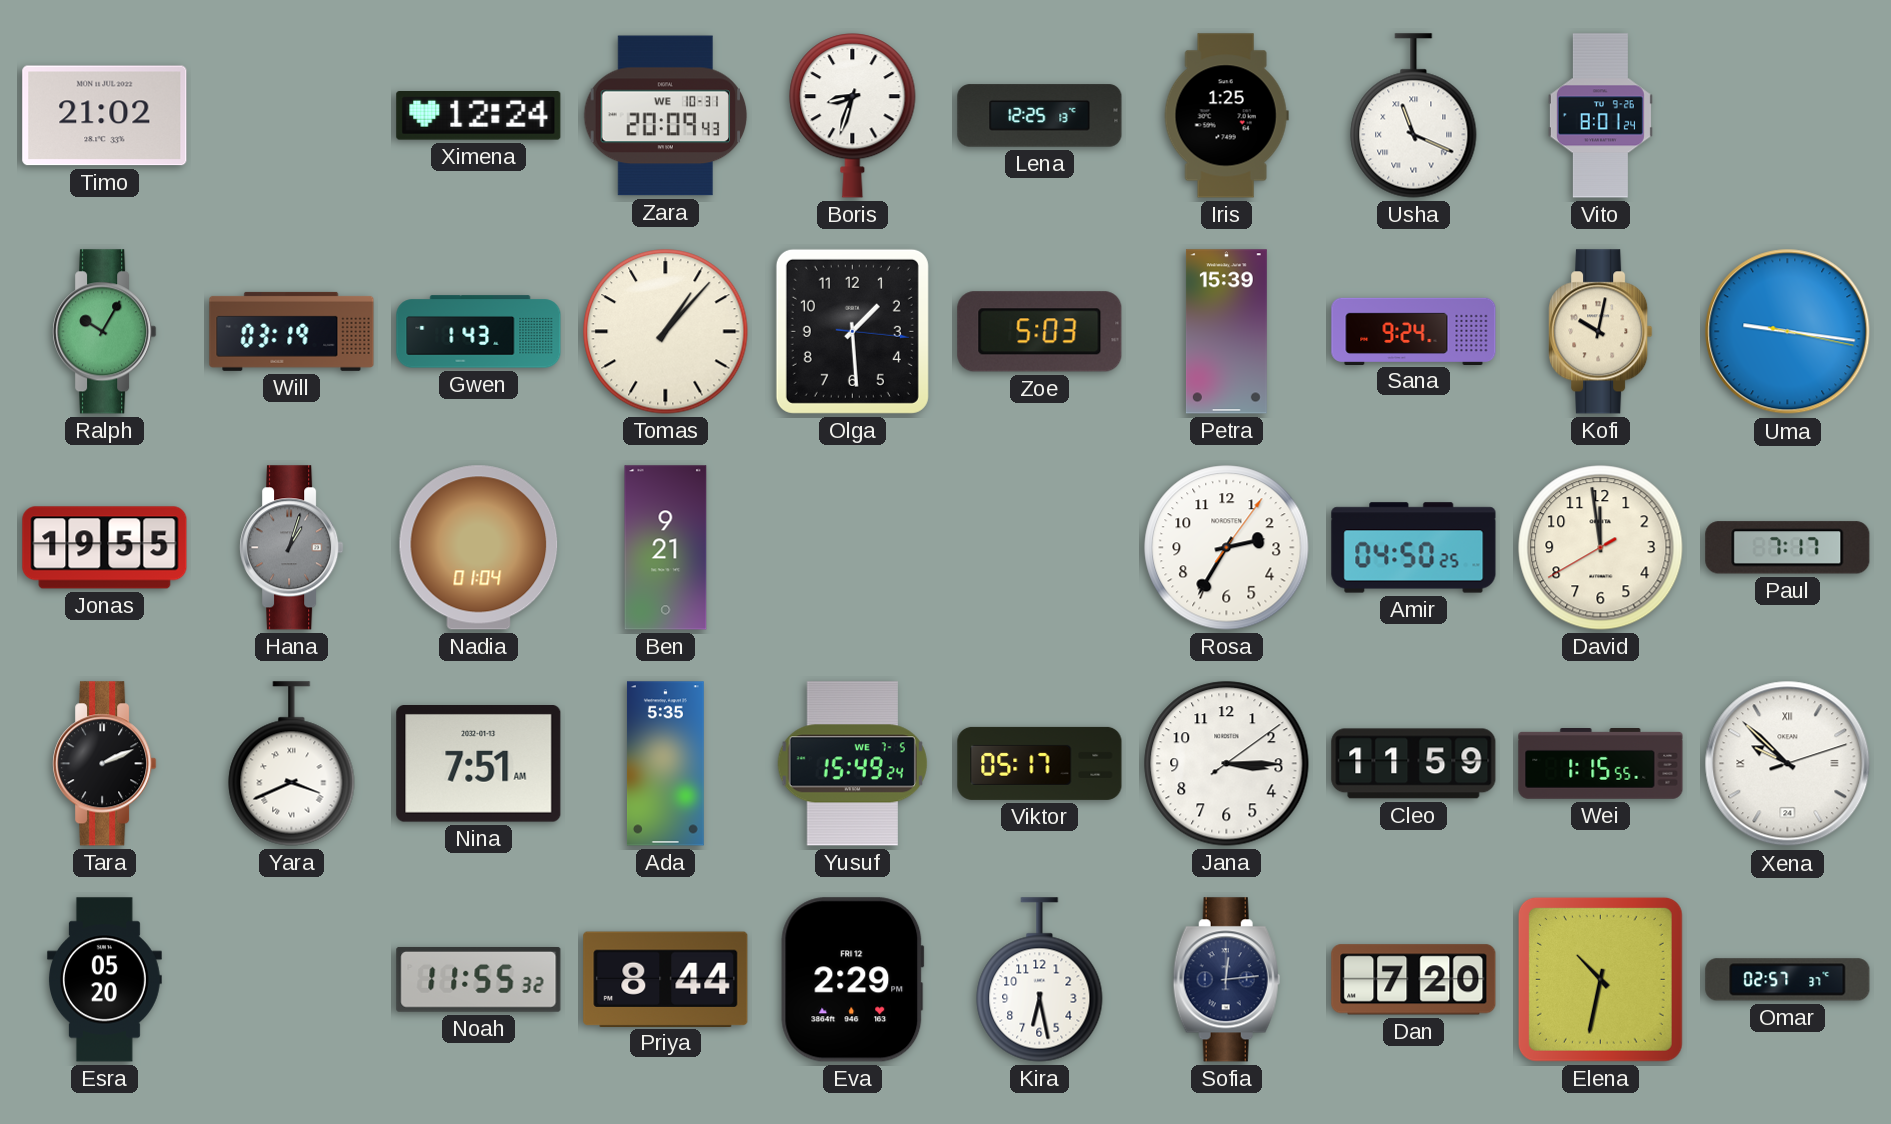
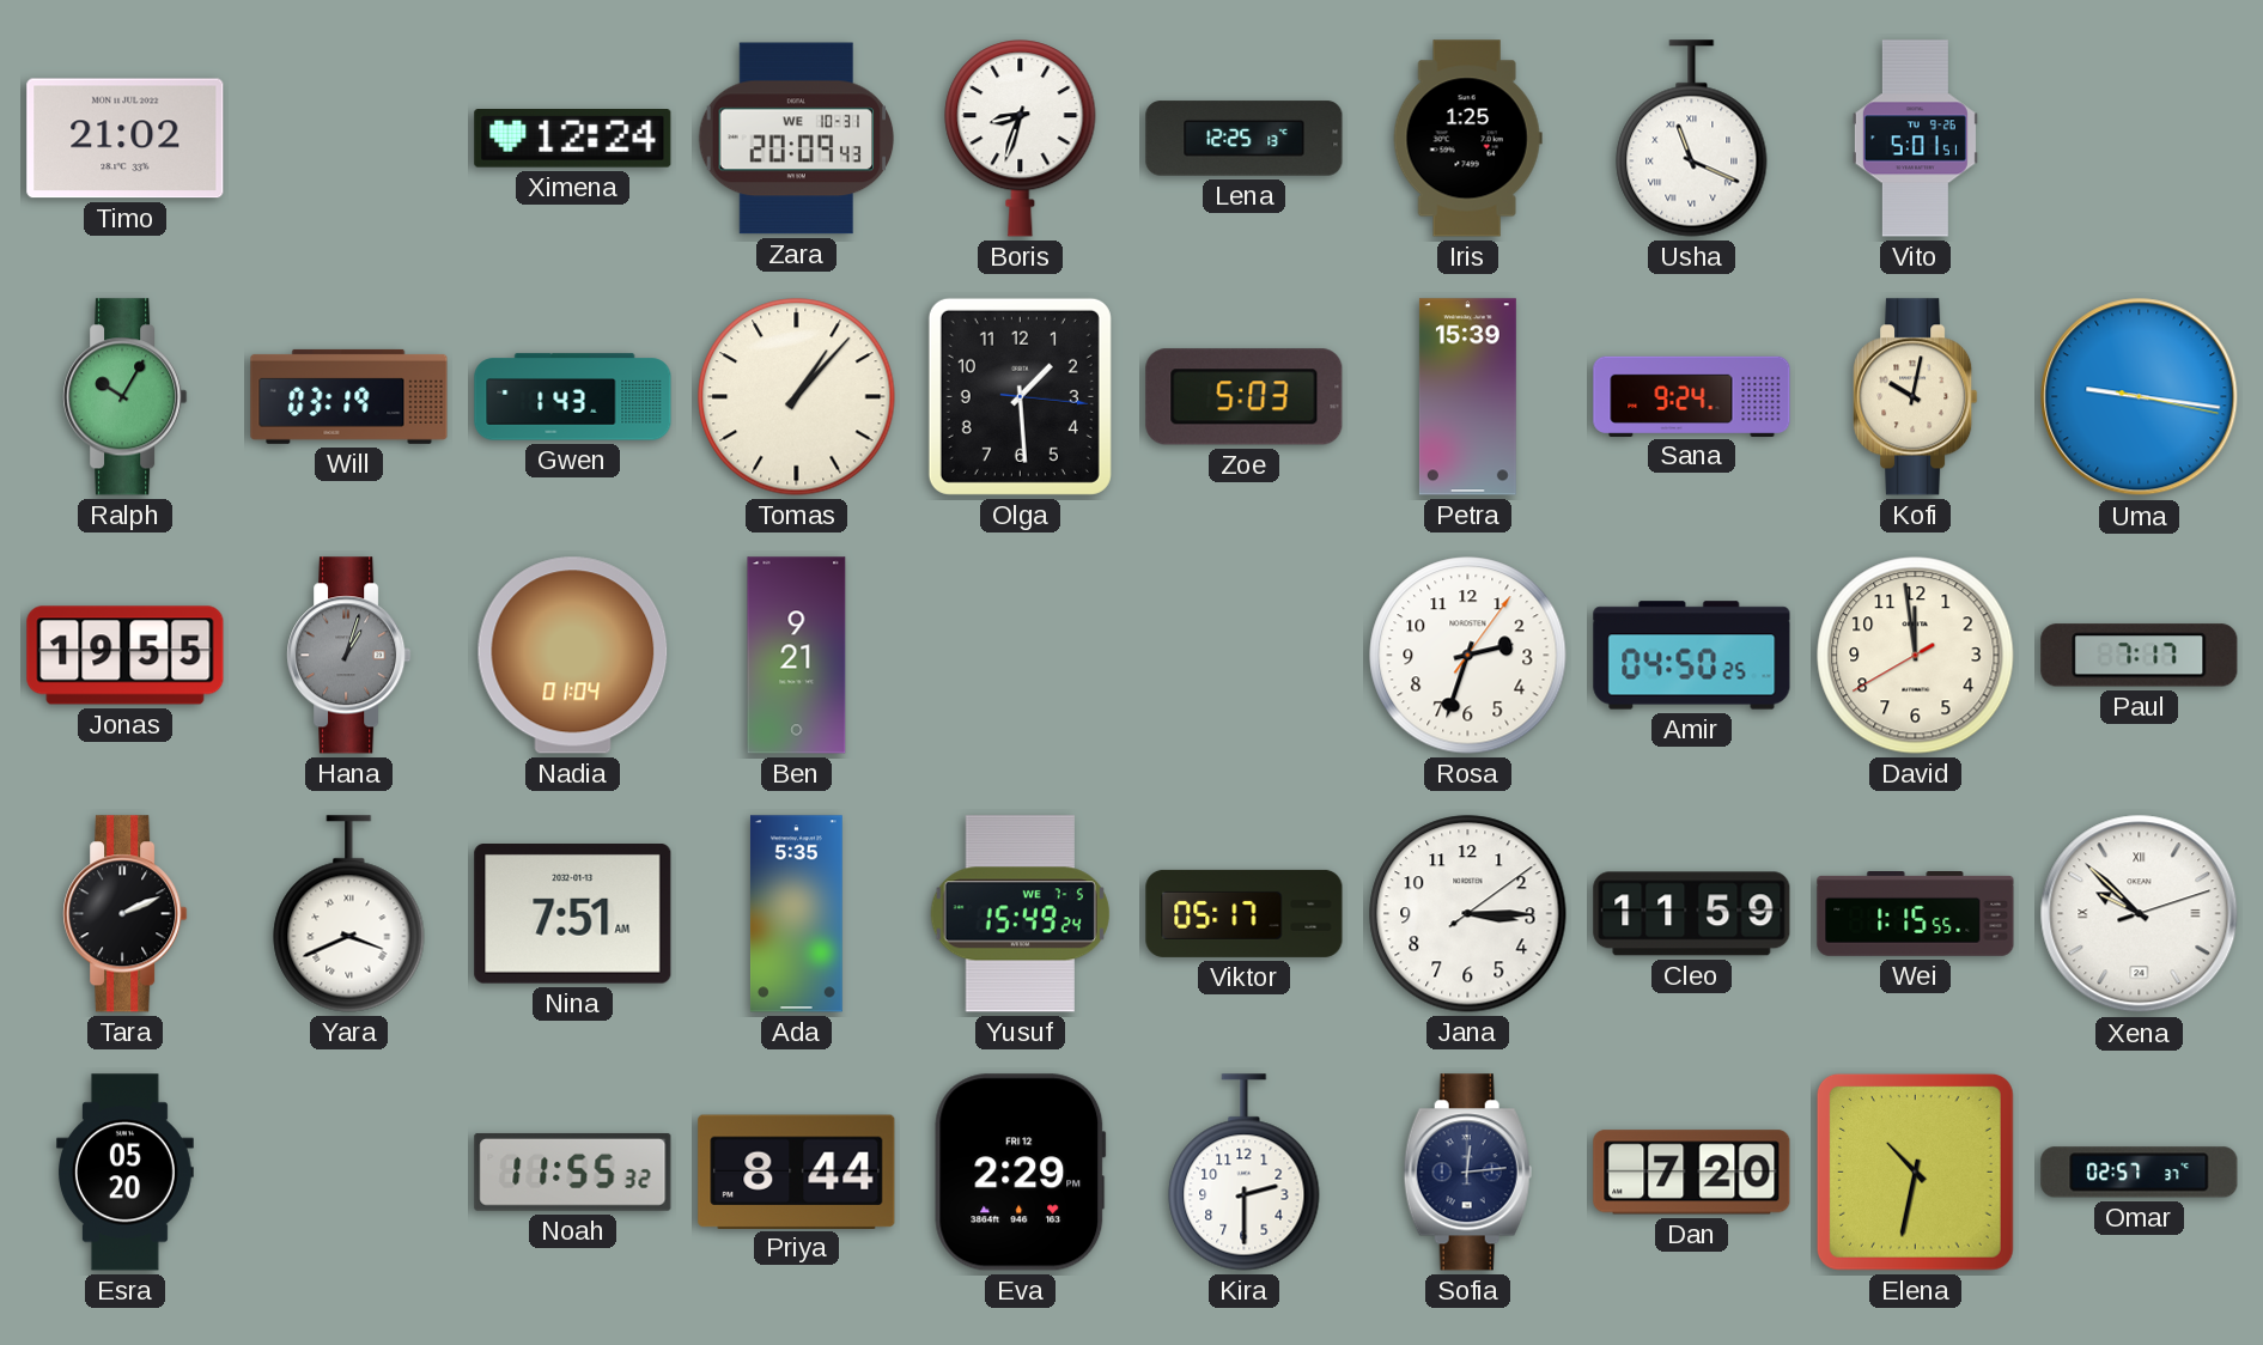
Vito: 8:01 -> 5:01 (1915, 139)
Rosa: 2:35 -> 2:33 (1468, 656)
Kira: 6:28 -> 2:30 (1245, 1173)
